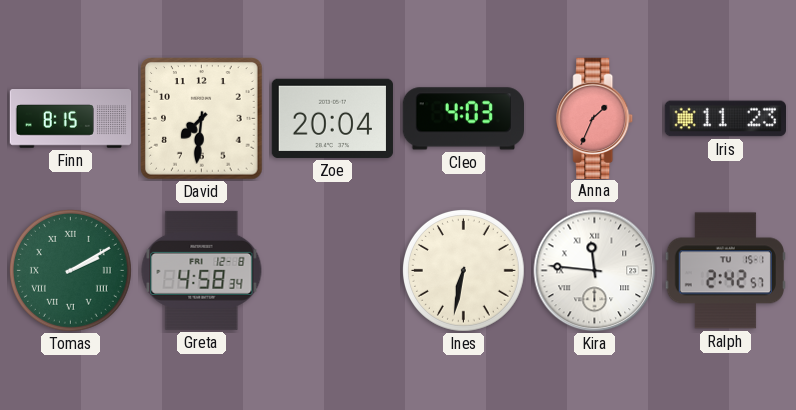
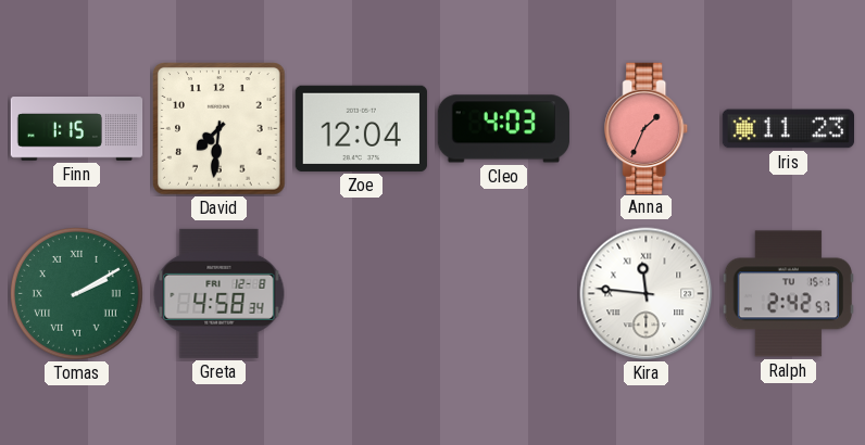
Finn: 8:15 -> 1:15 (77, 129)
Zoe: 20:04 -> 12:04 (361, 128)
Ines: 6:32 -> none (463, 270)
